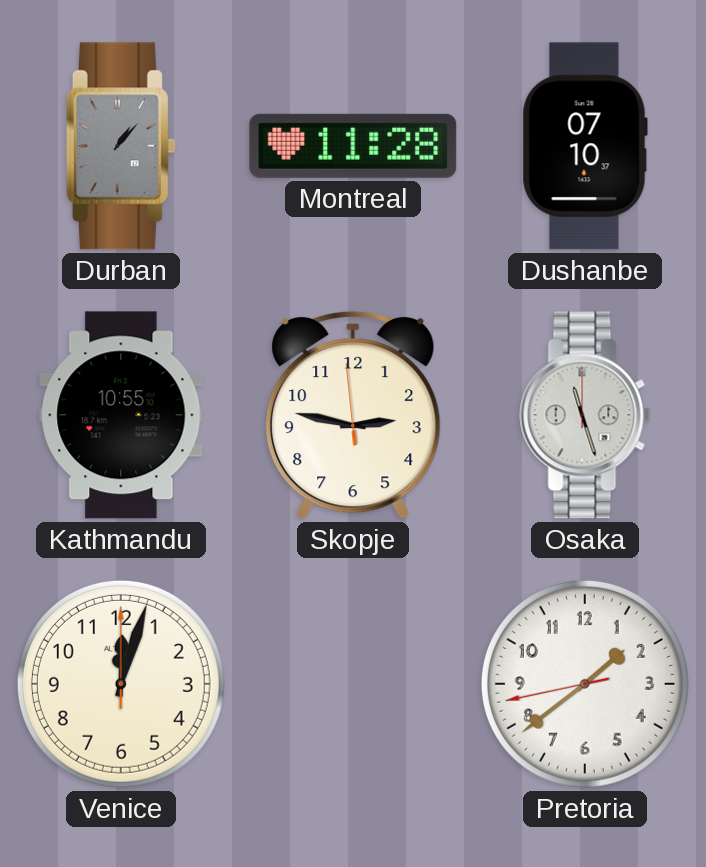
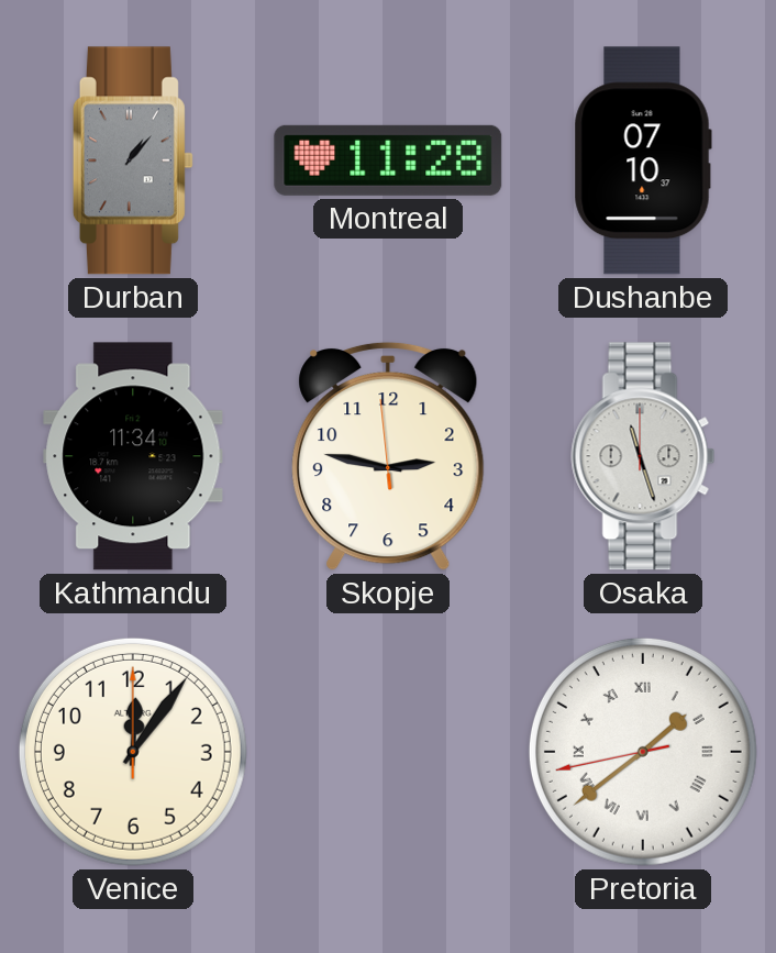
Kathmandu: 10:55 -> 11:34 (133, 456)
Venice: 12:03 -> 12:06 (133, 752)
Pretoria numerals: Arabic -> Roman (643, 752)
